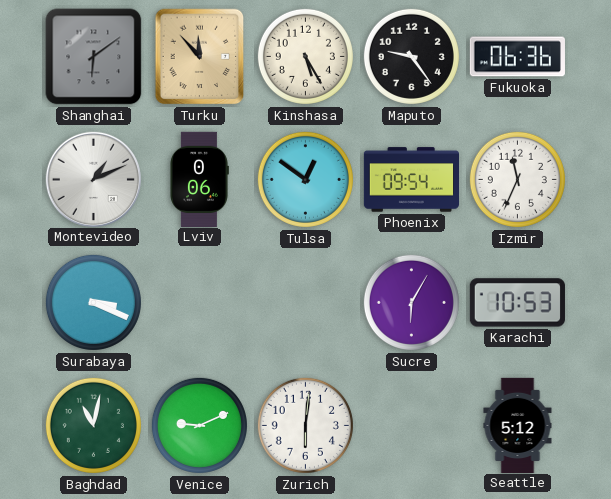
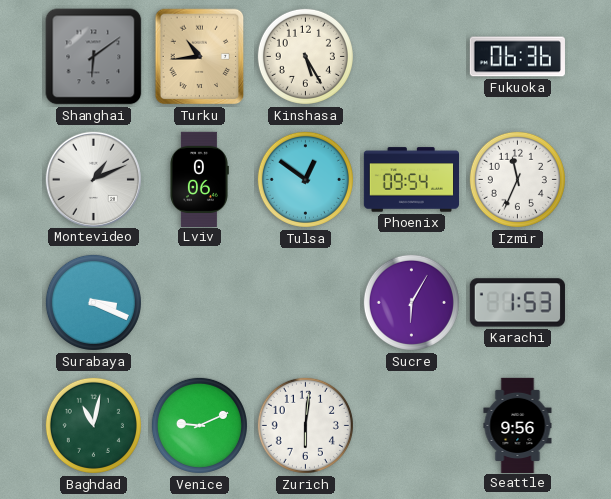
Turku: 11:53 -> 10:44 (200, 57)
Maputo: 9:24 -> none (411, 56)
Karachi: 10:53 -> 1:53 (517, 303)
Seattle: 5:12 -> 9:56 (518, 425)
